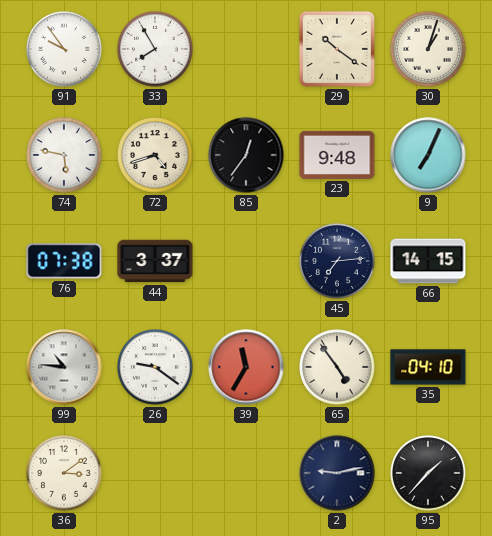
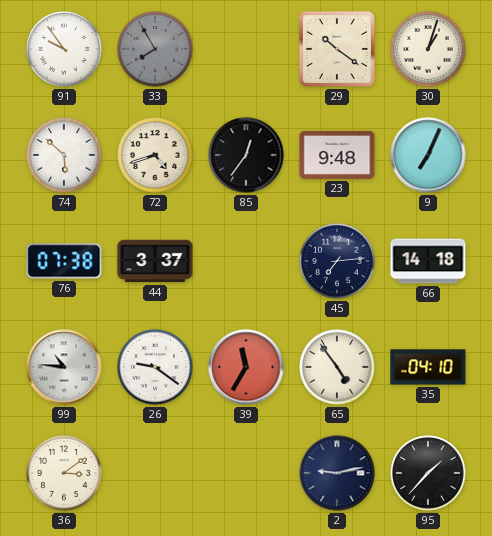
33 dial: white -> grey (155, 49)
74: 5:47 -> 5:52 (64, 155)
66: 14:15 -> 14:18 (428, 261)
